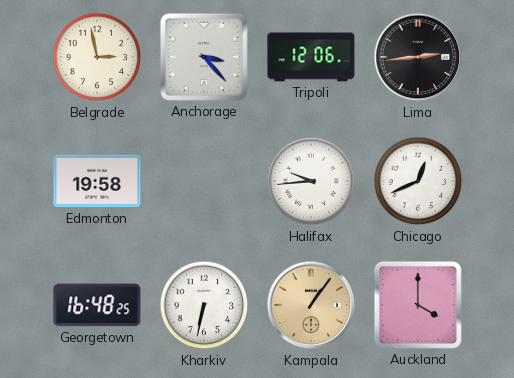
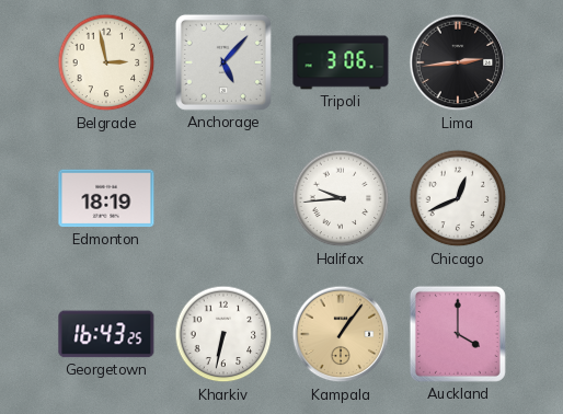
Anchorage: 3:23 -> 5:07 (223, 62)
Tripoli: 12:06 -> 3:06 (341, 62)
Edmonton: 19:58 -> 18:19 (106, 198)
Georgetown: 16:48 -> 16:43 (106, 334)
